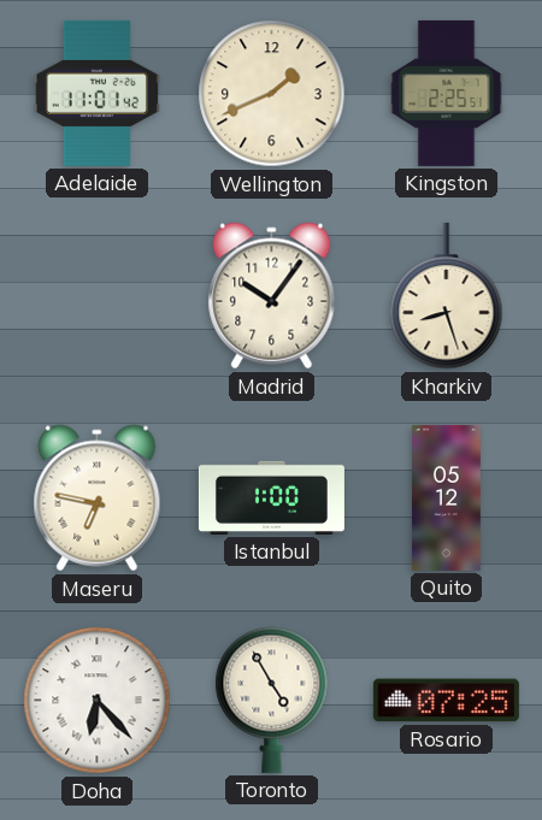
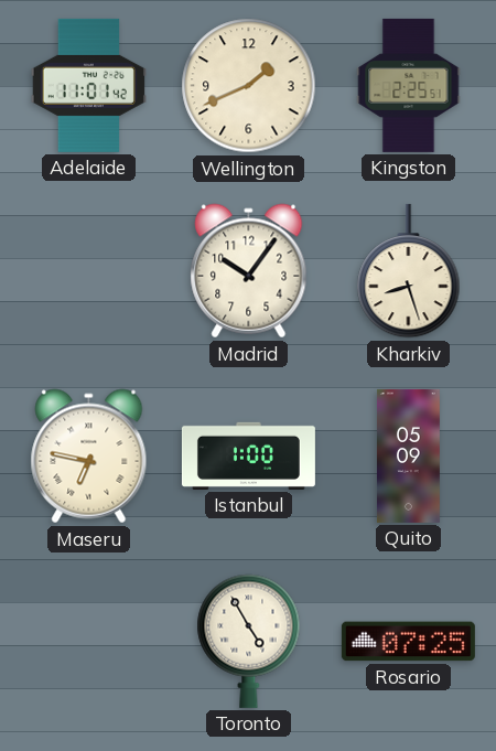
Quito: 05:12 -> 05:09 (408, 455)
Doha: 6:23 -> none (98, 701)
